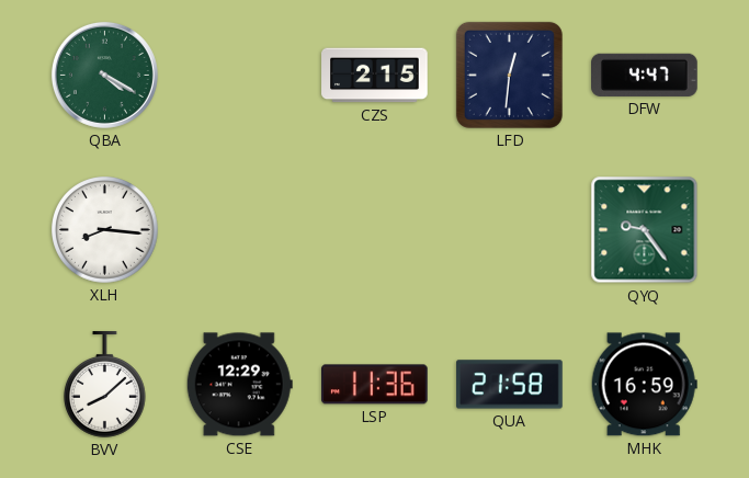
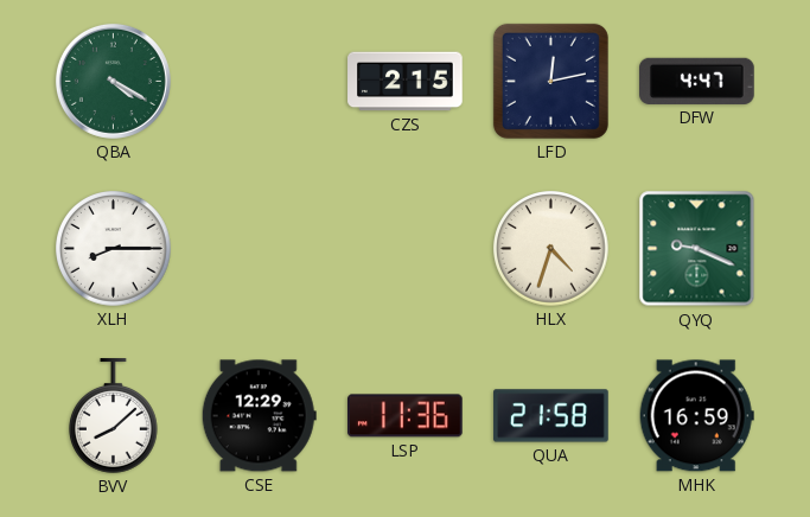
LFD: 12:31 -> 12:13 (550, 81)
XLH: 8:16 -> 8:15 (114, 249)
HLX: none -> 4:33 (551, 249)
QYQ: 9:24 -> 9:19 (697, 249)
